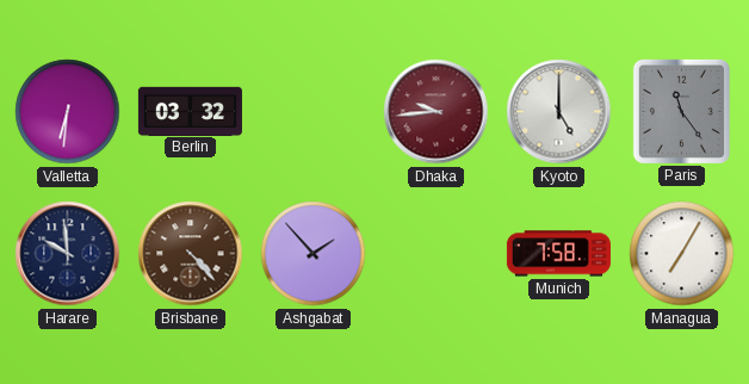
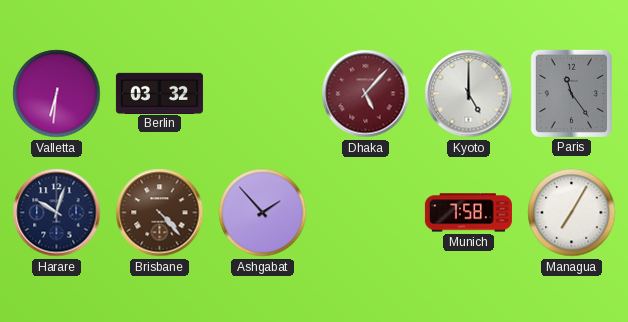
Dhaka: 9:44 -> 5:07 (366, 94)
Harare: 9:59 -> 10:03 (57, 213)
